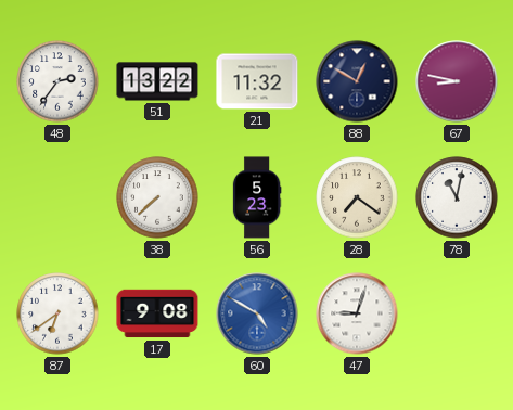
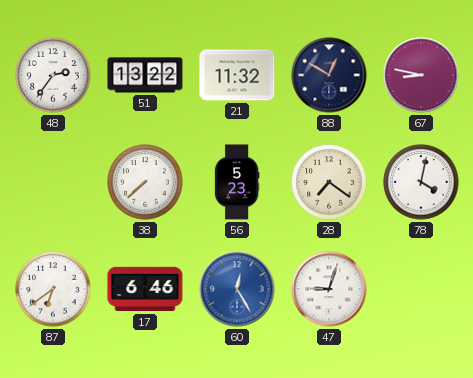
78: 11:02 -> 4:02 (421, 182)
17: 9:08 -> 6:46 (145, 289)
60: 4:50 -> 12:25 (237, 289)
